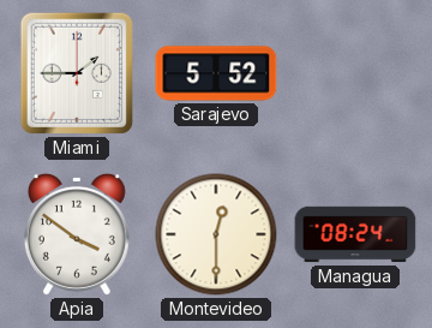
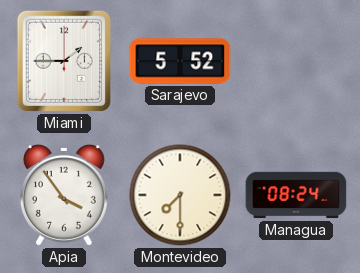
Apia: 3:51 -> 3:54 (64, 195)
Montevideo: 12:30 -> 7:30 (180, 195)
